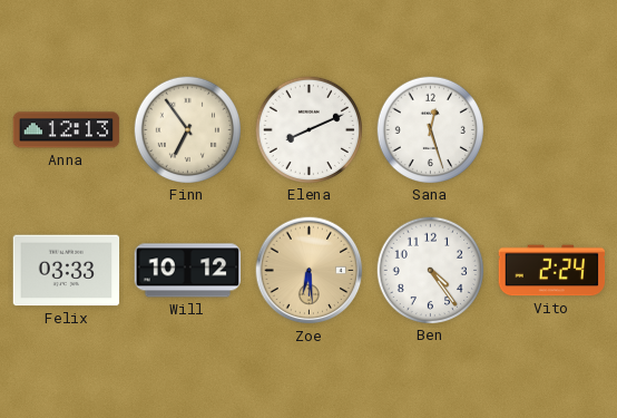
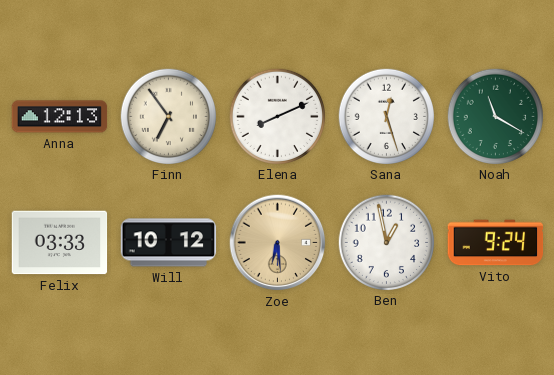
Noah: none -> 11:20 (495, 116)
Ben: 4:24 -> 12:58 (386, 242)
Vito: 2:24 -> 9:24 (496, 243)
